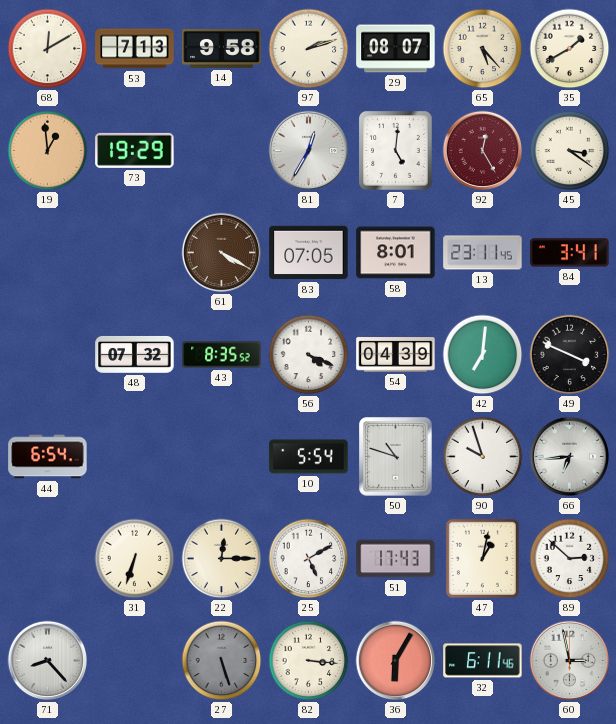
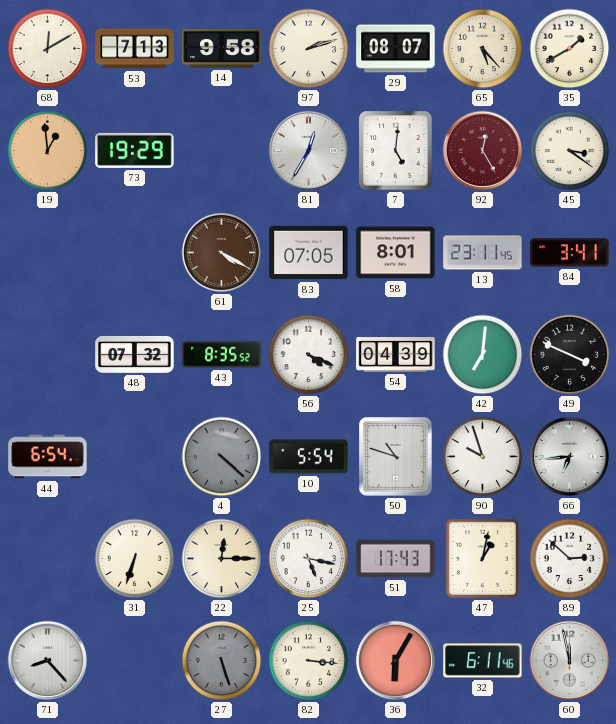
4: none -> 4:22 (222, 457)
25: 5:10 -> 5:17 (309, 559)
60: 2:58 -> 11:58 (570, 661)
